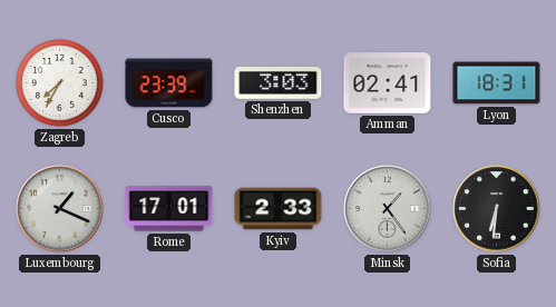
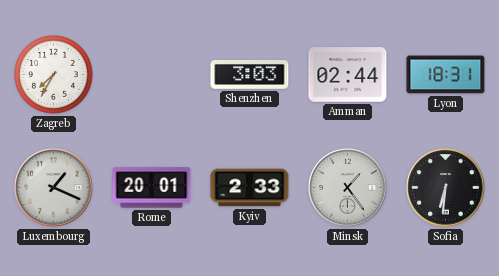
Cusco: 23:39 -> none (169, 83)
Amman: 02:41 -> 02:44 (348, 75)
Rome: 17:01 -> 20:01 (152, 188)
